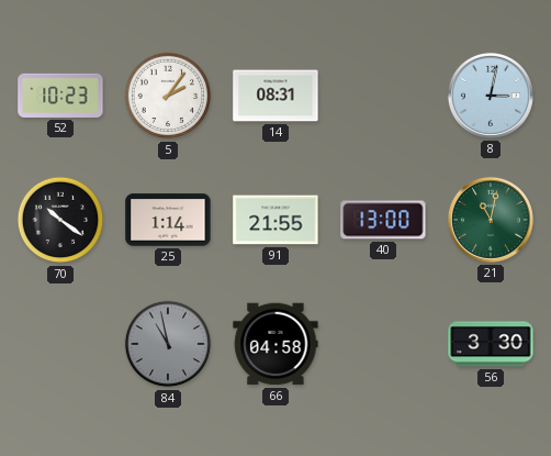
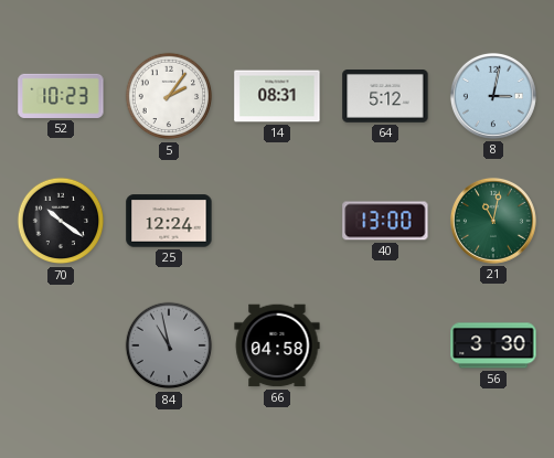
64: none -> 5:12 (385, 97)
25: 1:14 -> 12:24 (169, 221)
91: 21:55 -> none (275, 220)
